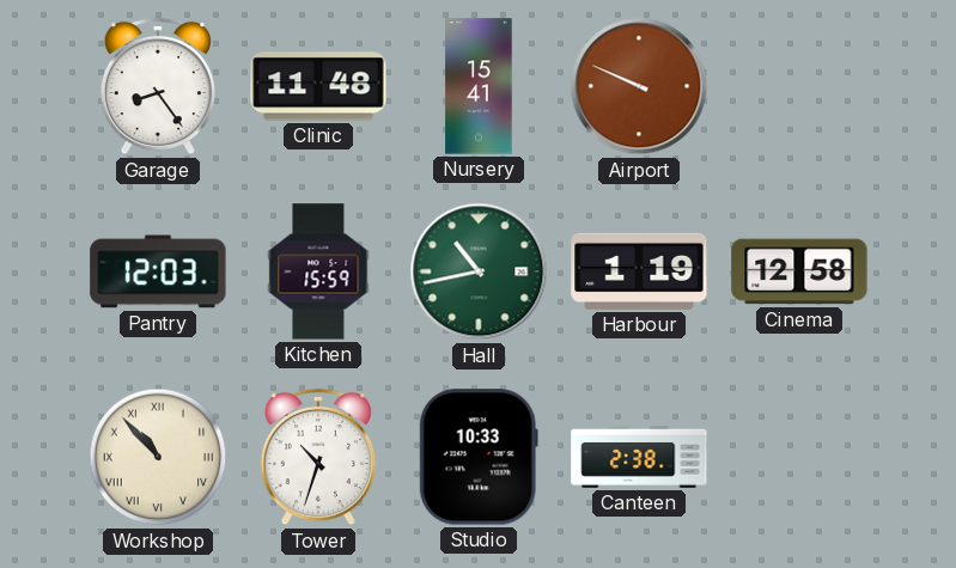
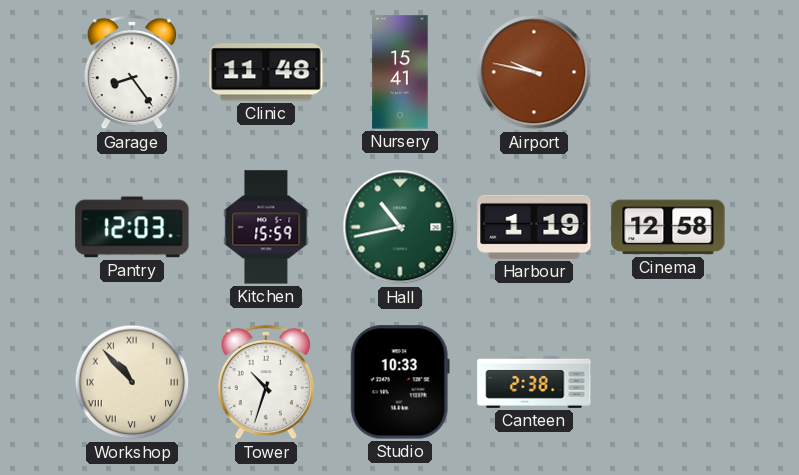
Airport: 9:49 -> 9:47 (534, 72)
